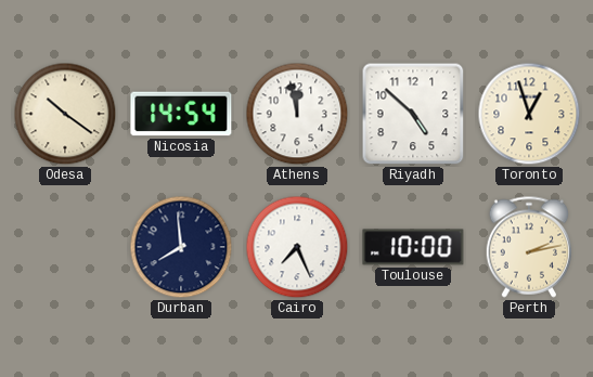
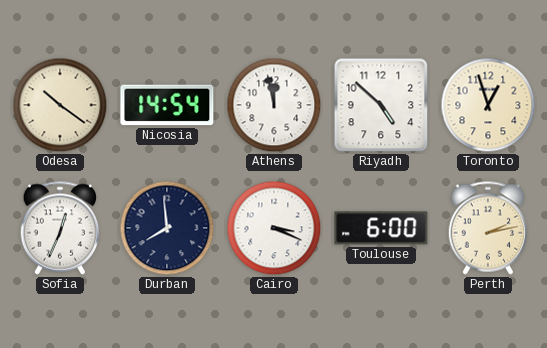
Sofia: none -> 12:34 (60, 228)
Cairo: 7:26 -> 3:19 (274, 228)
Toulouse: 10:00 -> 6:00 (381, 228)
